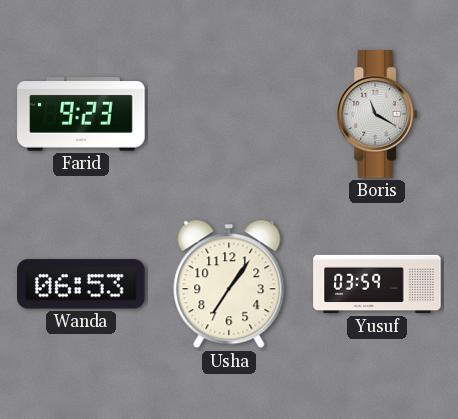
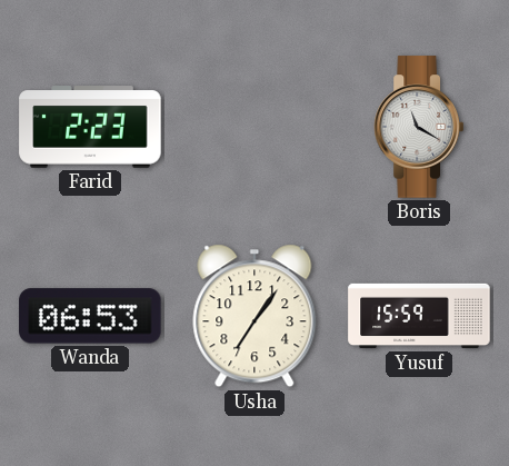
Farid: 9:23 -> 2:23 (90, 127)
Yusuf: 03:59 -> 15:59 (419, 316)
